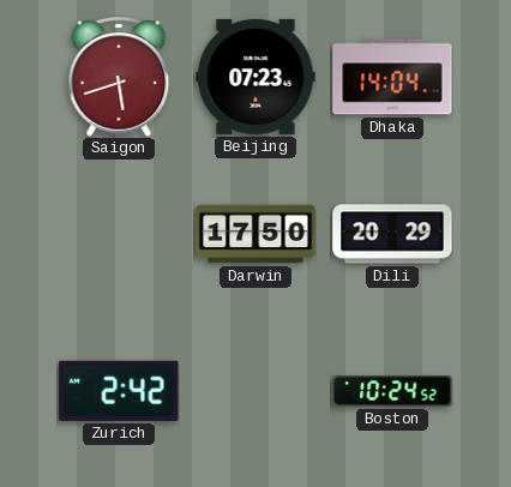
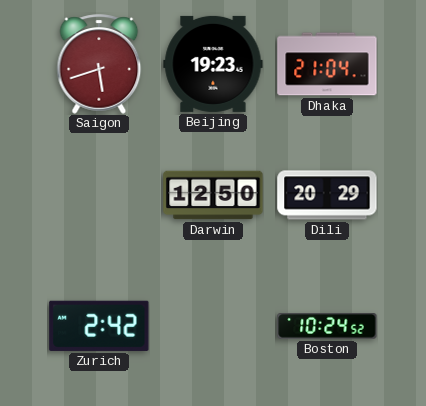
Beijing: 07:23 -> 19:23 (213, 64)
Dhaka: 14:04 -> 21:04 (327, 64)
Darwin: 17:50 -> 12:50 (213, 195)
